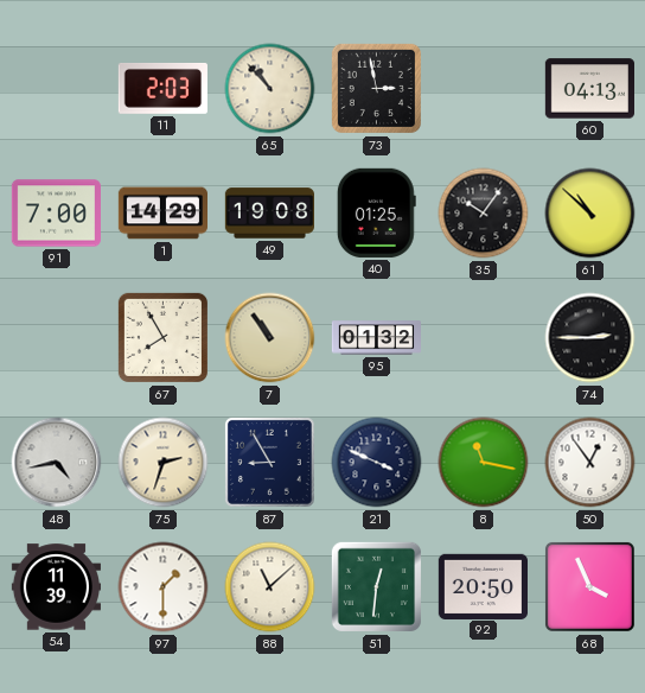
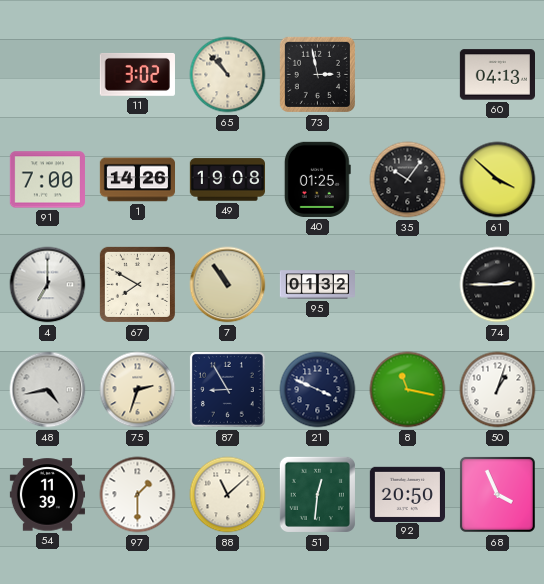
11: 2:03 -> 3:02 (137, 74)
1: 14:29 -> 14:26 (137, 180)
61: 10:52 -> 3:52 (498, 180)
4: none -> 7:00 (48, 285)
67: 7:55 -> 7:50 (137, 284)
50: 12:54 -> 1:03 (498, 390)
